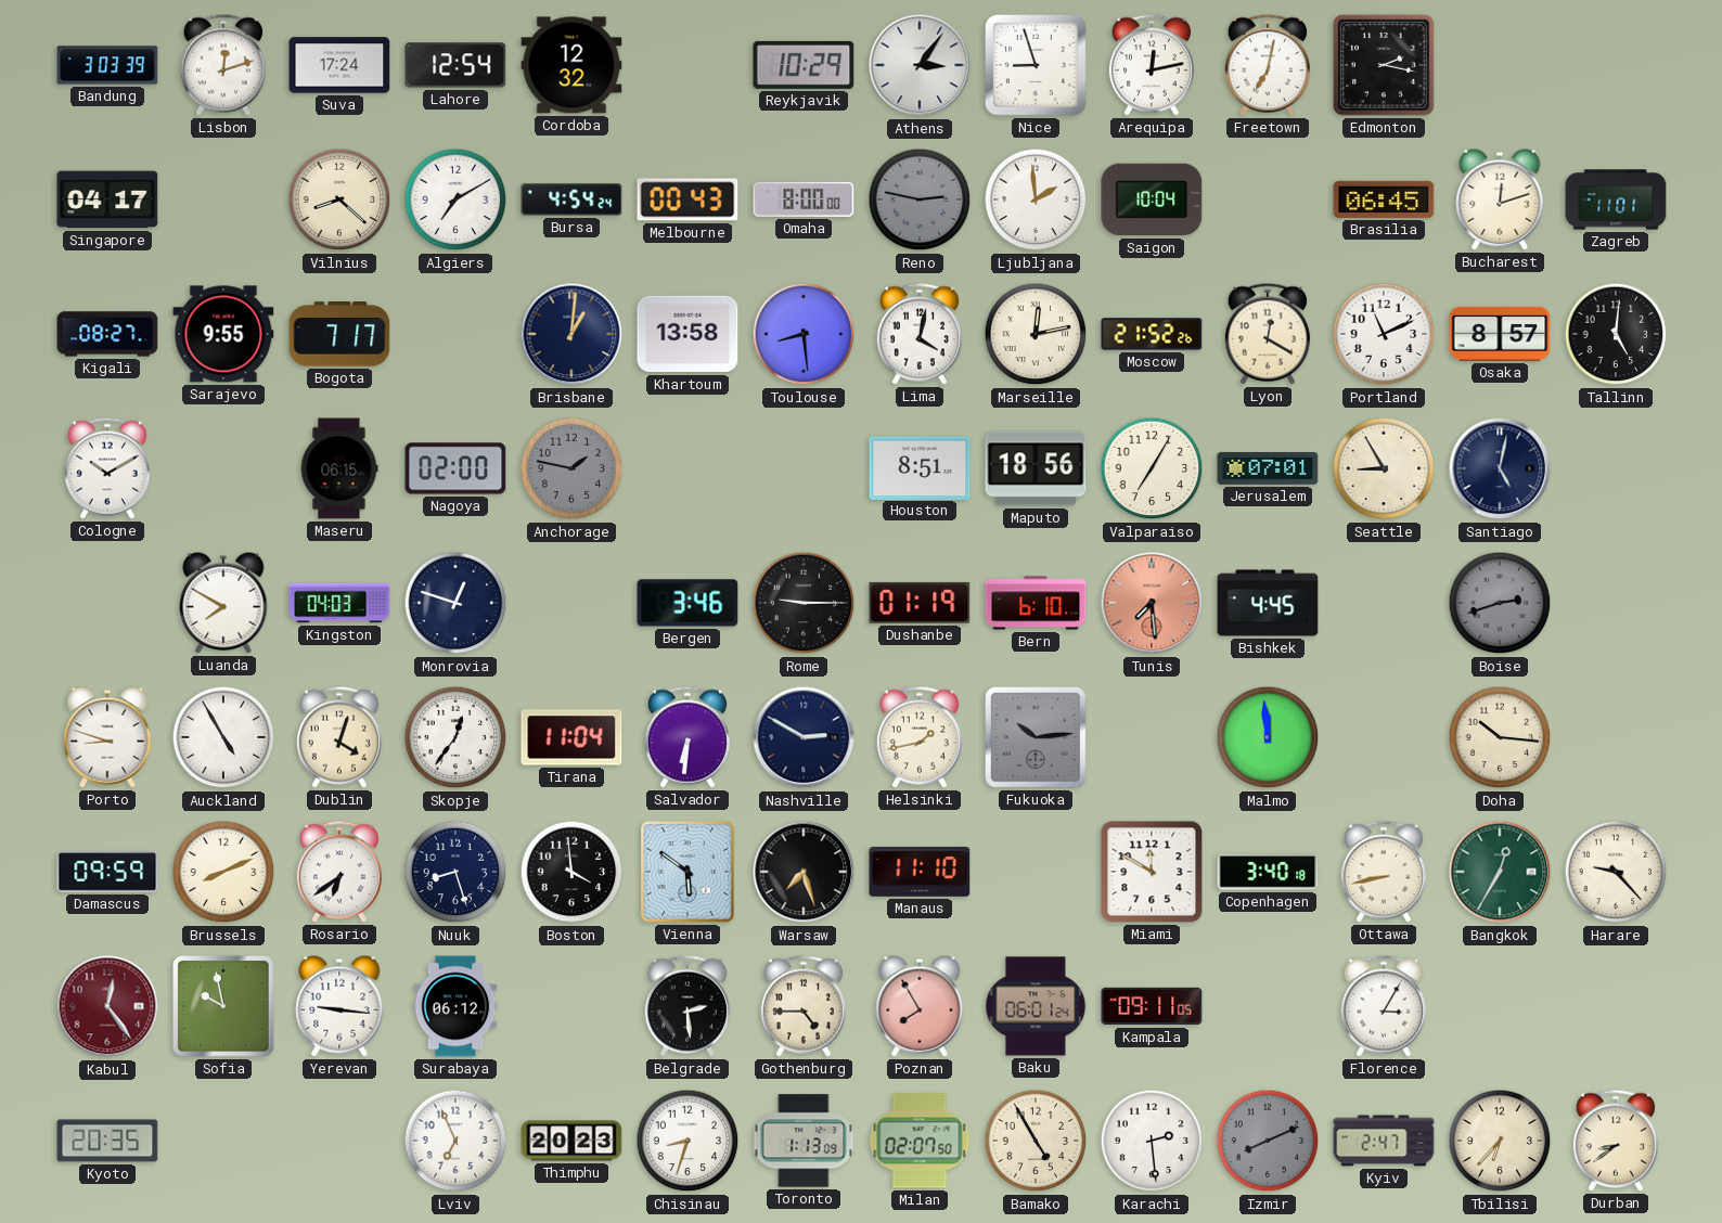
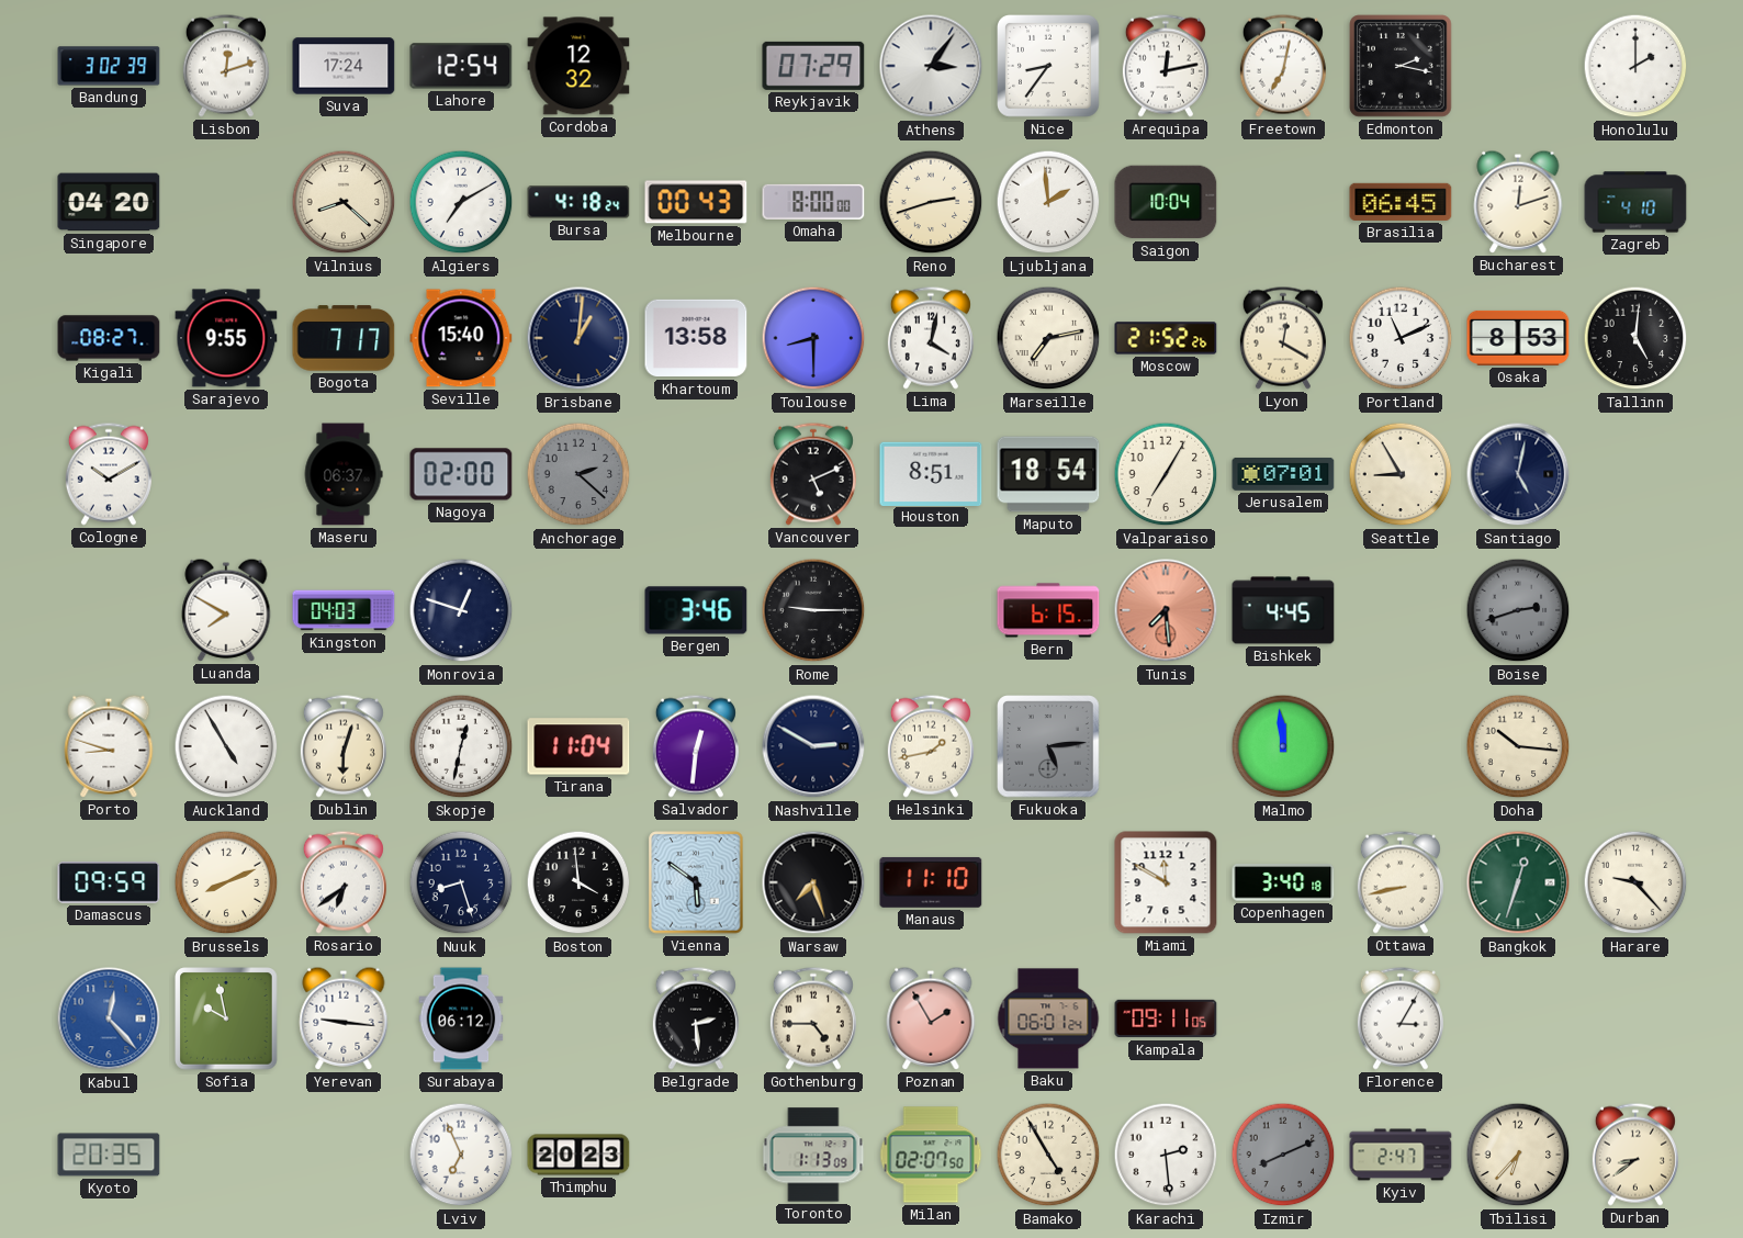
Bandung: 3:03 -> 3:02 (109, 66)
Reykjavik: 10:29 -> 07:29 (813, 66)
Nice: 8:57 -> 8:36 (1049, 67)
Honolulu: none -> 2:00 (1635, 66)
Singapore: 04:17 -> 04:20 (109, 202)
Bursa: 4:54 -> 4:18 (578, 202)
Reno: 2:47 -> 2:42 (931, 202)
Reno dial: grey -> cream (931, 202)
Zagreb: 11:01 -> 4:10 (1635, 202)
Seville: none -> 15:40 (461, 338)
Toulouse: 8:29 -> 8:30 (813, 338)
Marseille: 12:13 -> 7:13 (1048, 338)
Osaka: 8:57 -> 8:53 (1518, 338)
Maseru: 06:15 -> 06:37 (344, 474)
Anchorage: 1:47 -> 2:22 (578, 474)
Vancouver: none -> 5:11 (813, 474)
Maputo: 18:56 -> 18:54 (1048, 474)
Dushanbe: 01:19 -> none (920, 603)
Bern: 6:10 -> 6:15 (1048, 610)
Dublin: 4:03 -> 6:03 (344, 746)
Skopje: 12:36 -> 12:32 (461, 746)
Salvador: 6:31 -> 12:31 (696, 746)
Fukuoka: 10:14 -> 5:14 (1048, 746)
Bangkok: 12:35 -> 12:33 (1518, 882)
Kabul: 12:24 -> 12:23 (109, 1018)
Kabul dial: burgundy -> blue (109, 1018)
Poznan: 7:55 -> 1:55 (931, 1018)
Chisinau: 8:33 -> none (687, 1141)
